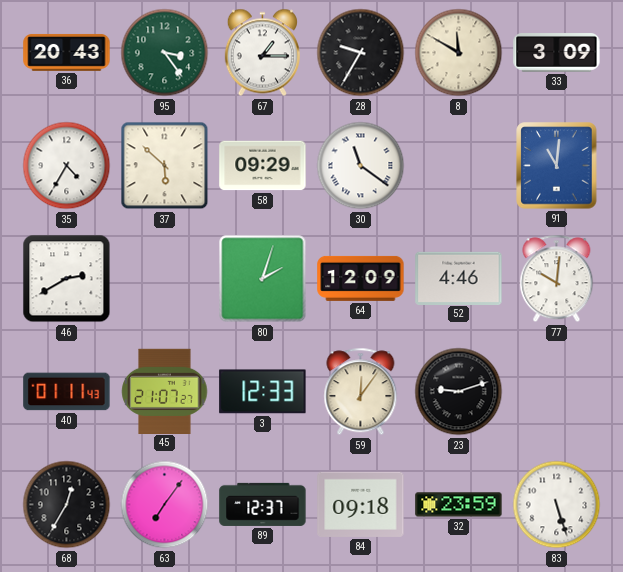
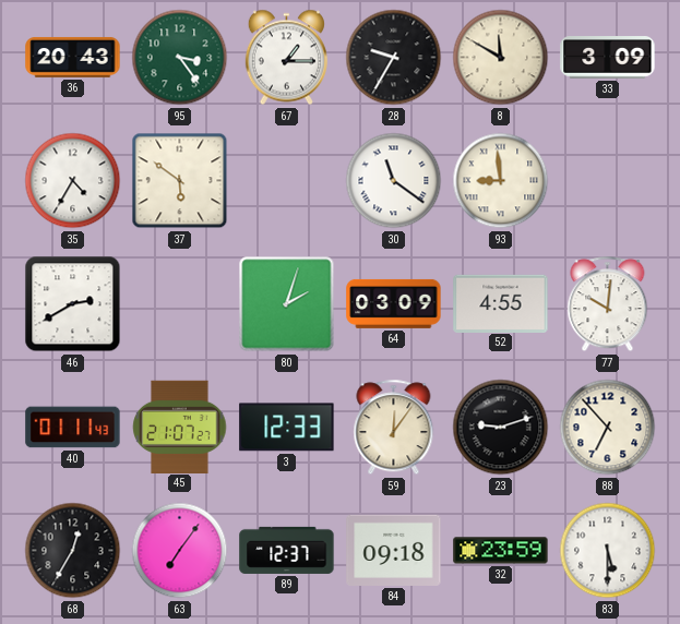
37: 5:52 -> 5:51 (180, 181)
58: 09:29 -> none (263, 166)
93: none -> 8:59 (501, 181)
91: 11:01 -> none (557, 166)
64: 12:09 -> 03:09 (394, 303)
52: 4:46 -> 4:55 (501, 303)
88: none -> 6:53 (608, 428)
83: 5:27 -> 5:30 (608, 551)
